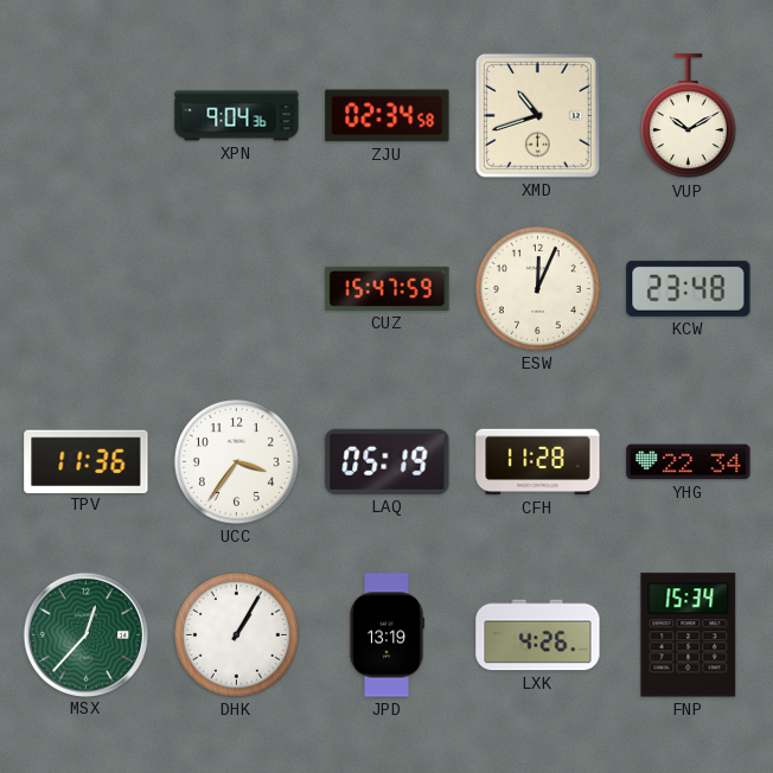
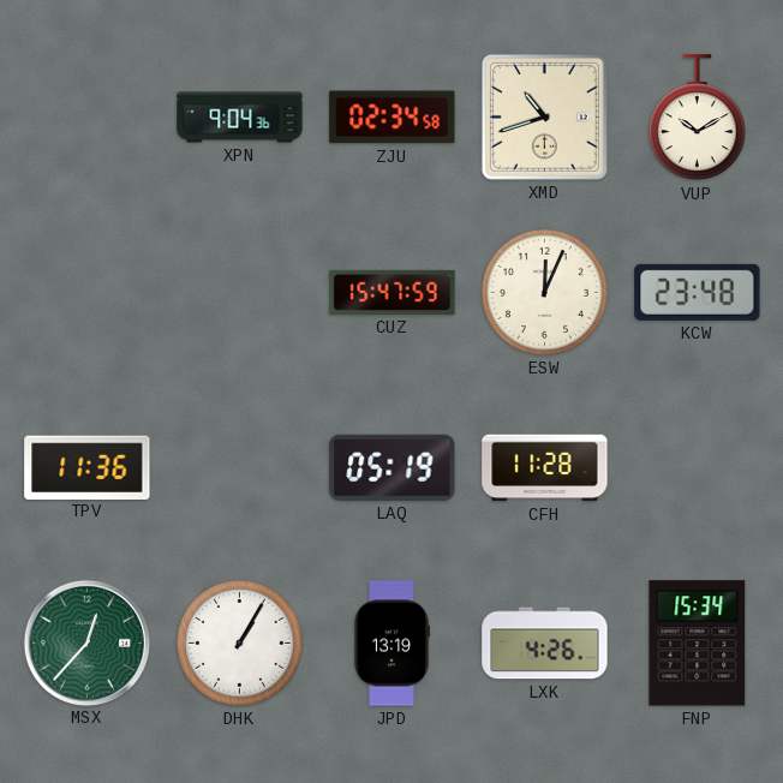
UCC: 3:36 -> none (236, 461)
YHG: 22:34 -> none (689, 462)
